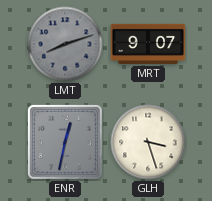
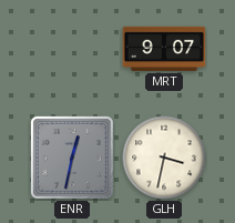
LMT: 8:12 -> none (65, 44)
GLH: 3:27 -> 3:32 (164, 158)
